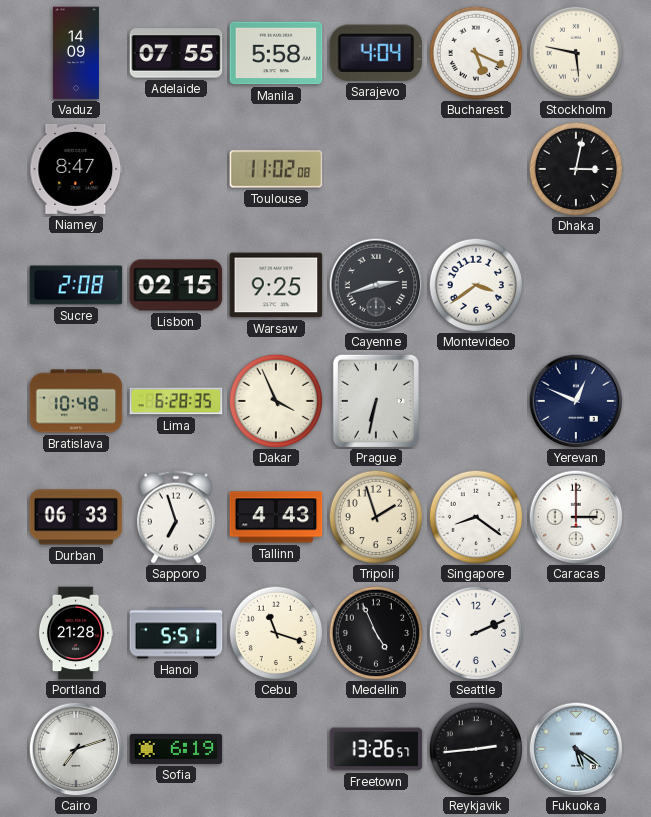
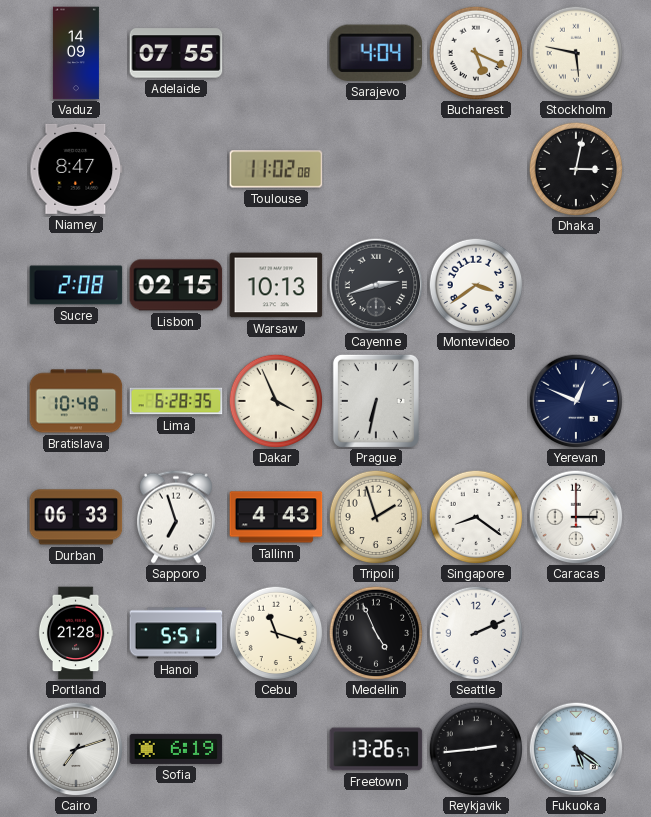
Manila: 5:58 -> none (276, 53)
Warsaw: 9:25 -> 10:13 (276, 285)
